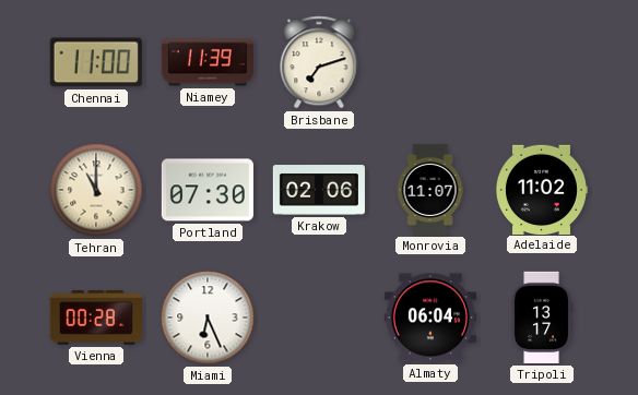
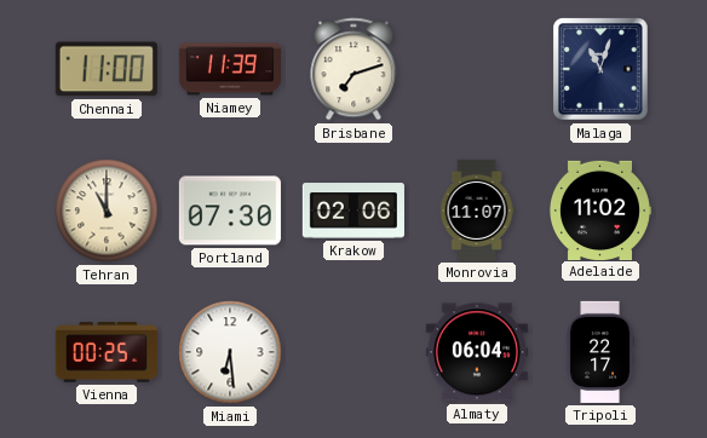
Malaga: none -> 11:03 (600, 69)
Vienna: 00:28 -> 00:25 (107, 352)
Miami: 6:26 -> 6:29 (230, 352)
Tripoli: 13:17 -> 22:17 (600, 352)
